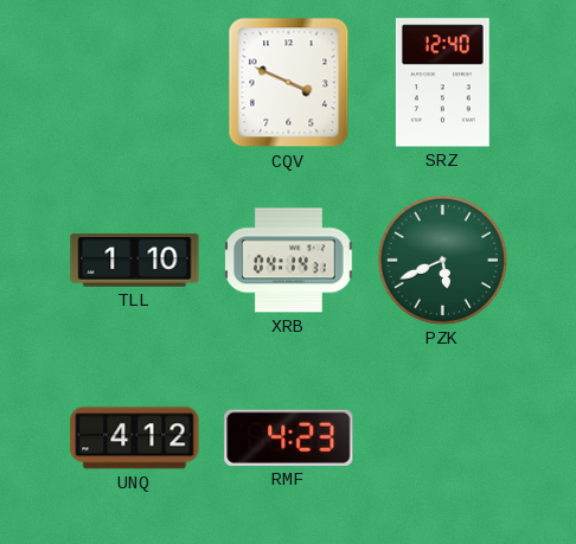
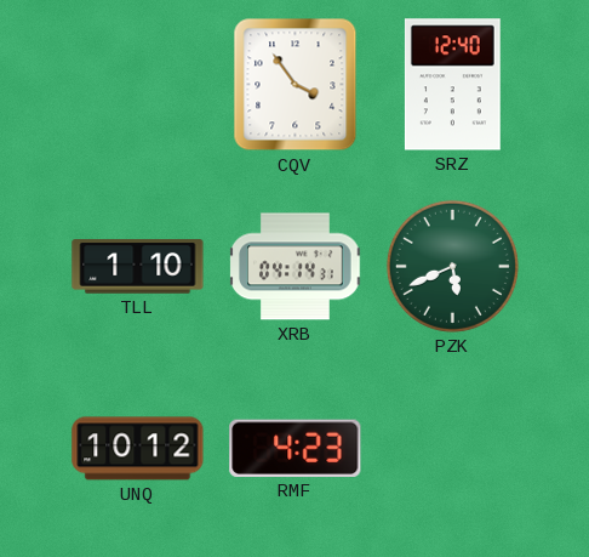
CQV: 3:49 -> 3:54 (296, 85)
UNQ: 4:12 -> 10:12 (138, 449)
